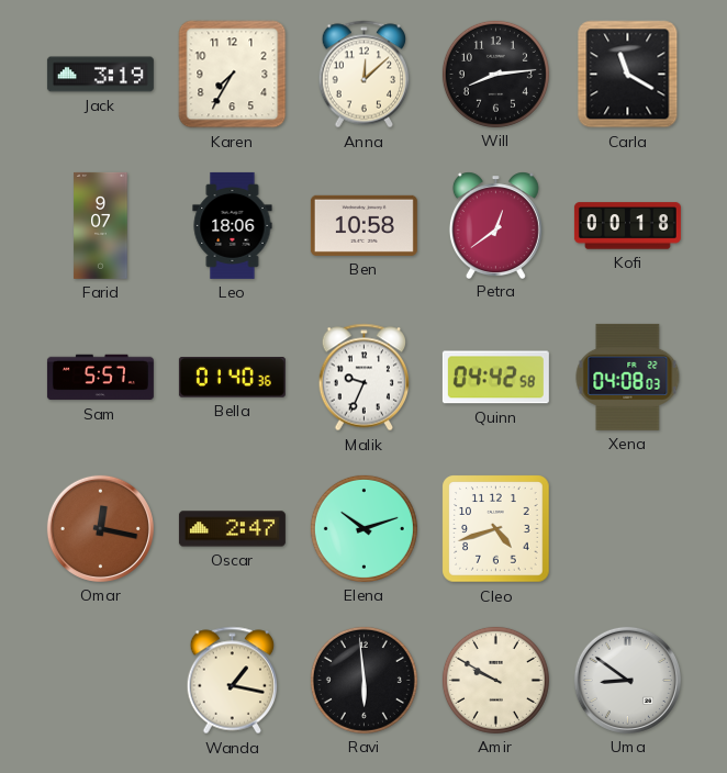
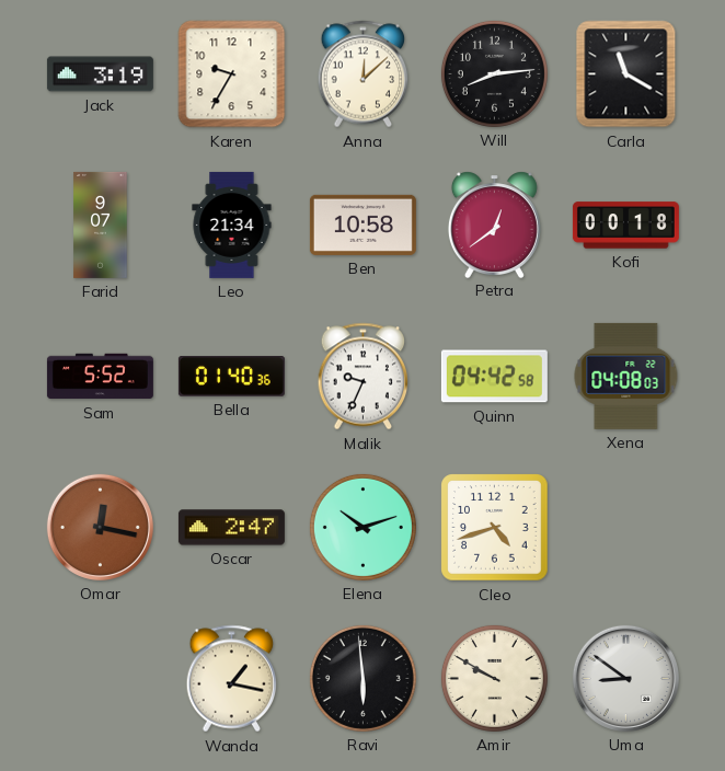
Karen: 7:35 -> 9:35 (232, 74)
Leo: 18:06 -> 21:34 (232, 225)
Sam: 5:57 -> 5:52 (100, 377)
